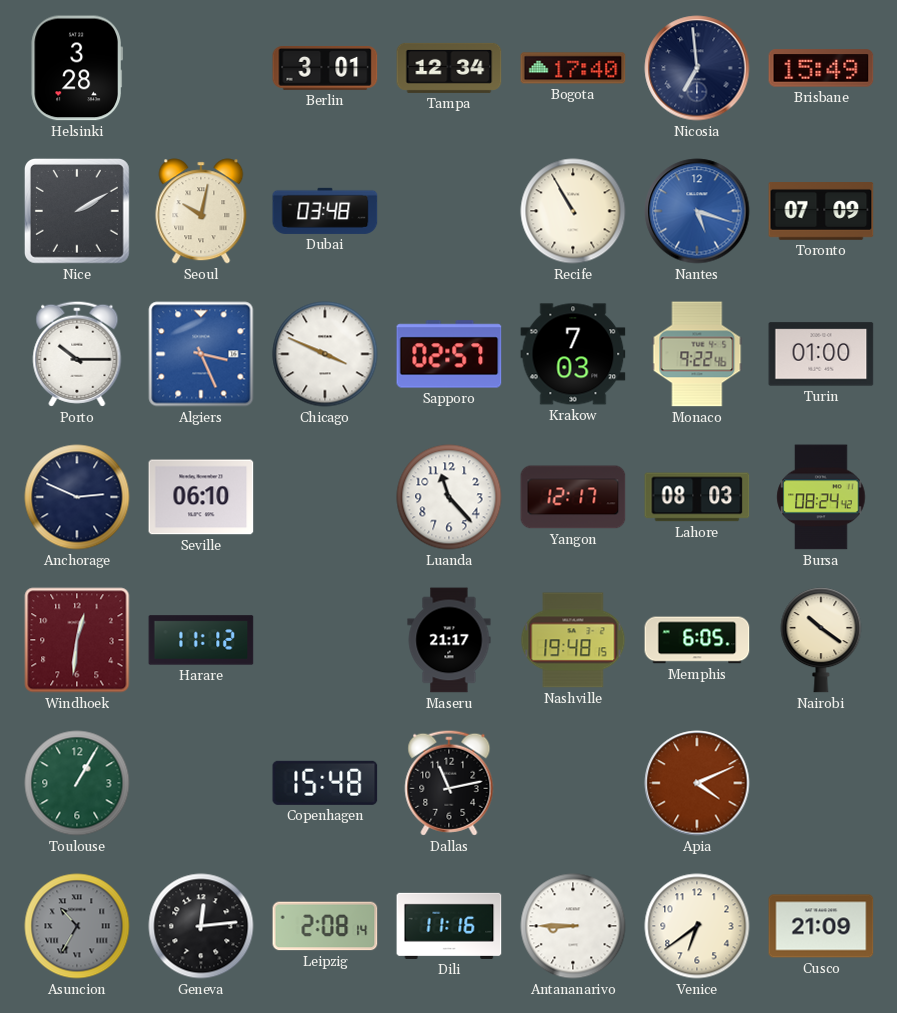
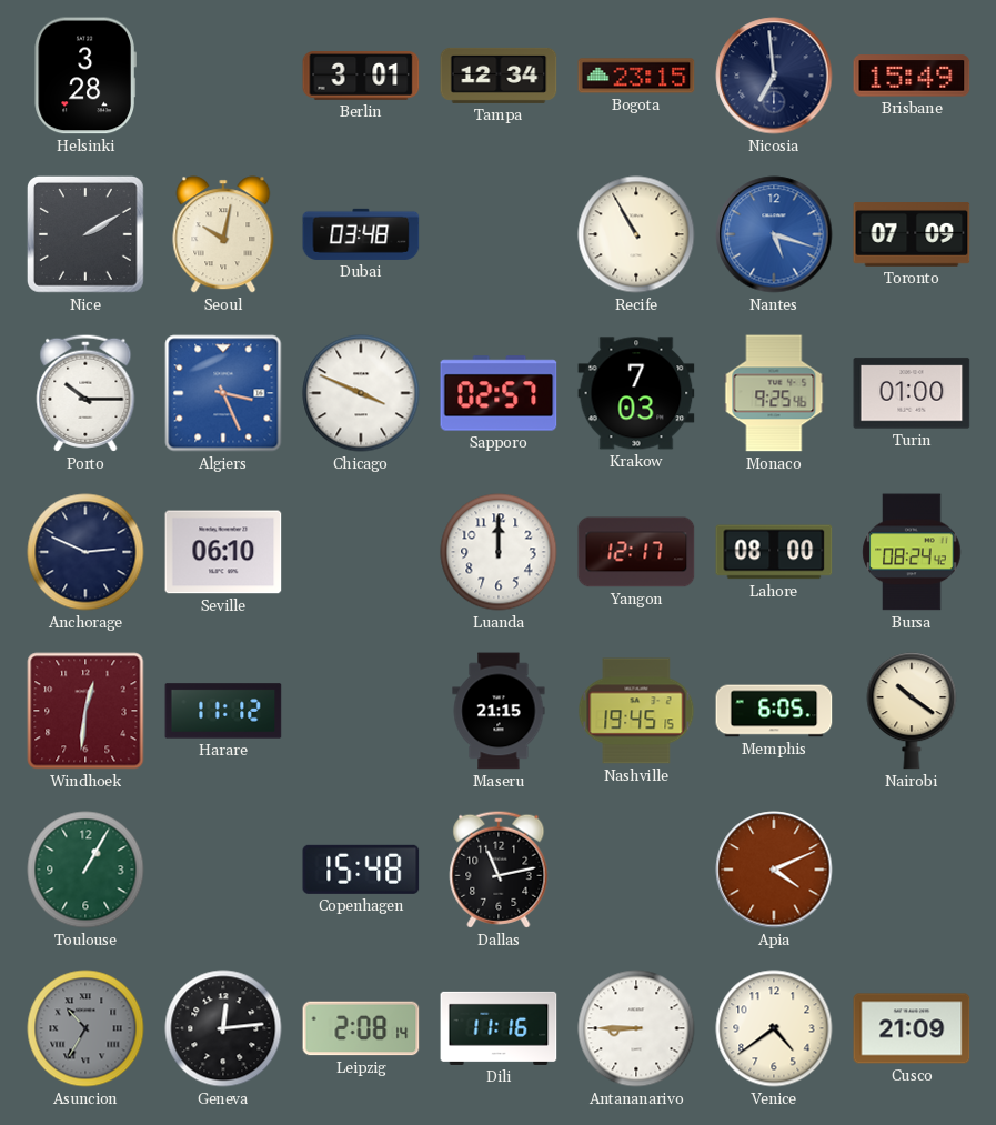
Bogota: 17:40 -> 23:15 (636, 76)
Monaco: 9:22 -> 9:25 (774, 393)
Luanda: 11:23 -> 12:00 (499, 552)
Lahore: 08:03 -> 08:00 (774, 552)
Maseru: 21:17 -> 21:15 (499, 711)
Nashville: 19:48 -> 19:45 (636, 711)
Venice: 6:39 -> 4:39 (774, 1028)
